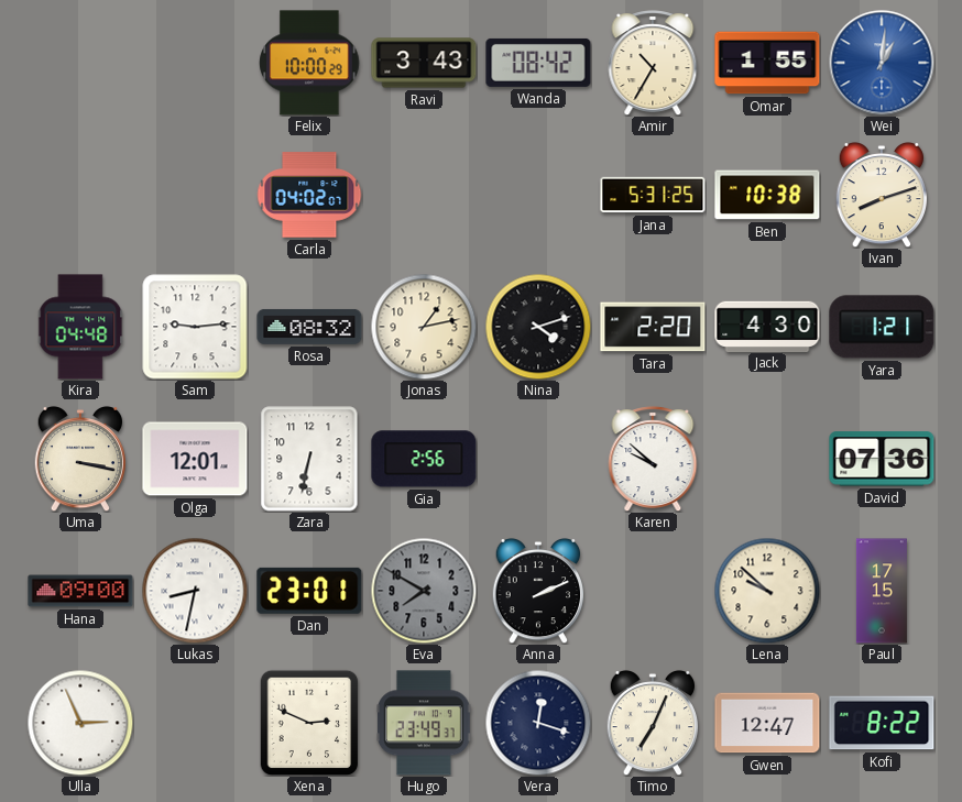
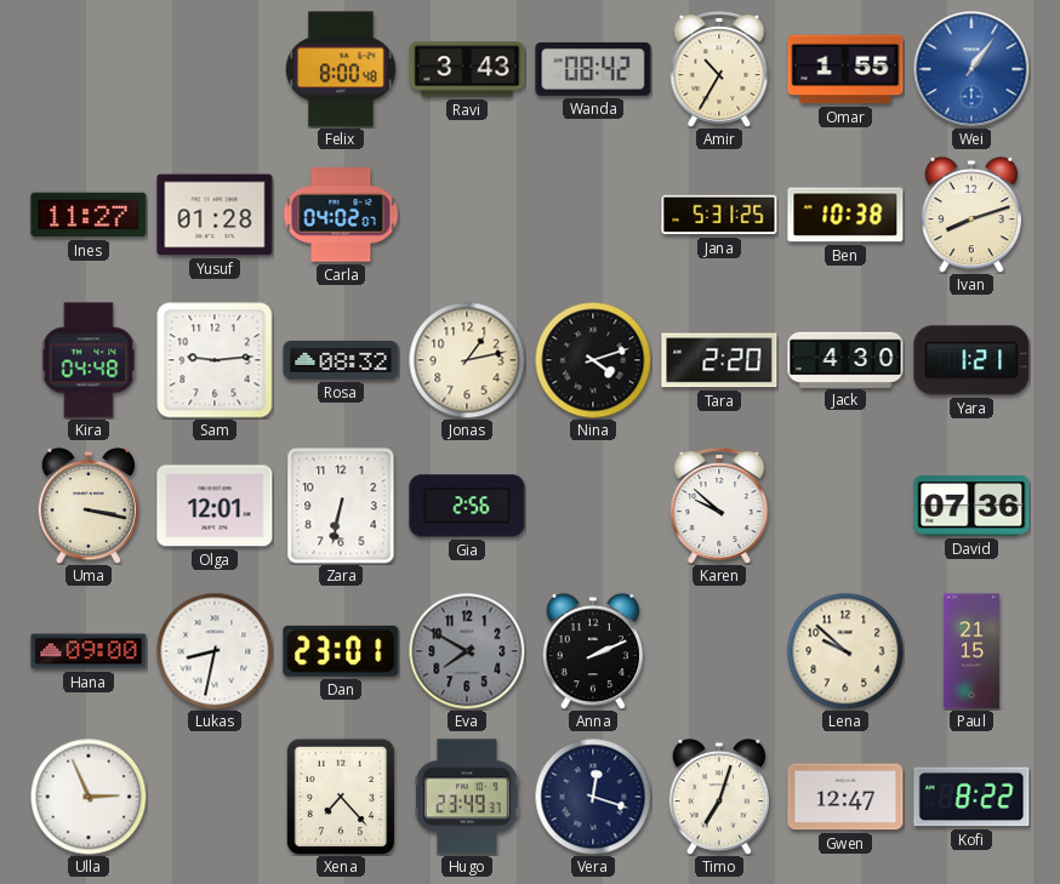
Felix: 10:00 -> 8:00 (341, 69)
Wei: 1:01 -> 1:06 (971, 69)
Ines: none -> 11:27 (89, 215)
Yusuf: none -> 01:28 (215, 215)
Paul: 17:15 -> 21:15 (971, 651)
Xena: 2:49 -> 7:23 (341, 797)
Timo: 7:04 -> 7:03 (718, 797)
